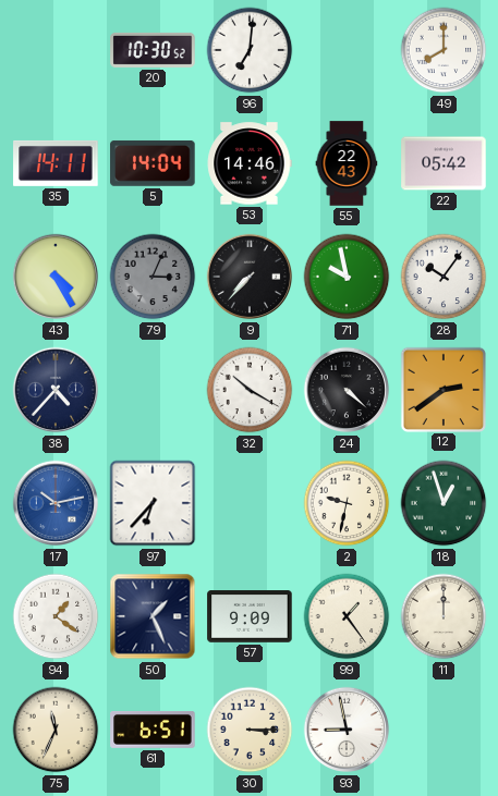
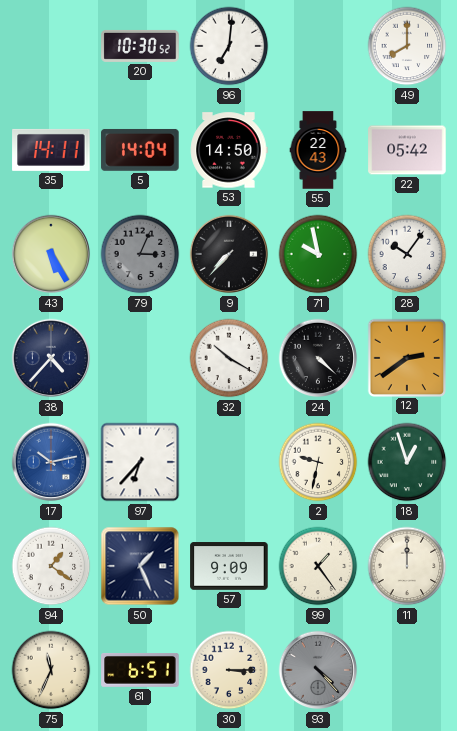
53: 14:46 -> 14:50 (229, 150)
43: 4:25 -> 5:25 (51, 254)
93: 8:58 -> 4:23 (318, 670)
93 dial: white -> grey (318, 670)
